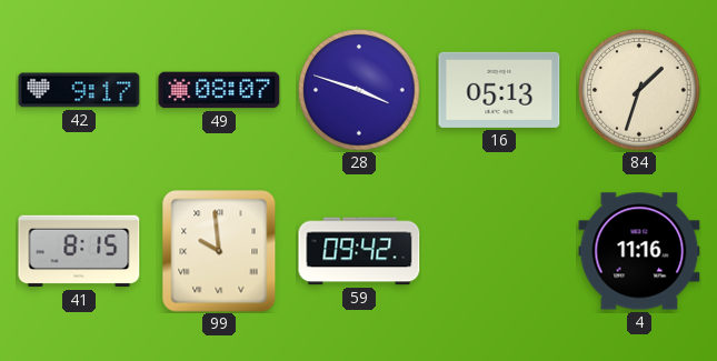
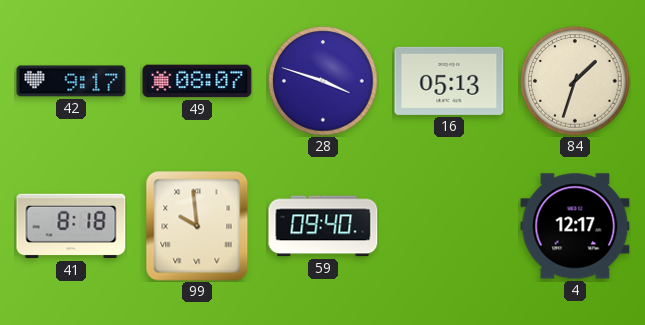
41: 8:15 -> 8:18 (71, 226)
59: 09:42 -> 09:40 (323, 226)
4: 11:16 -> 12:17 (575, 226)
